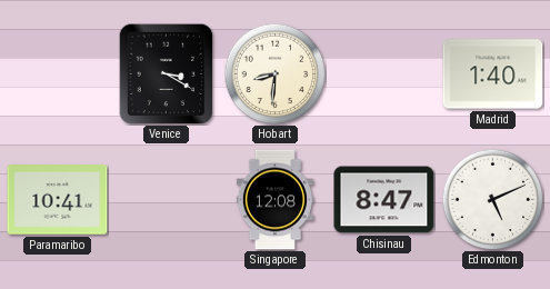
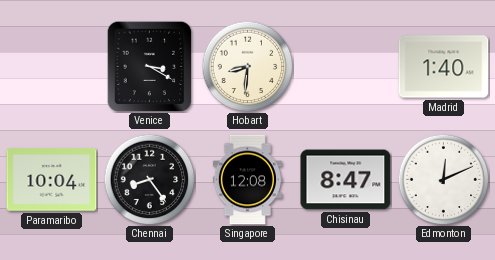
Paramaribo: 10:41 -> 10:04 (52, 180)
Chennai: none -> 8:24 (149, 179)
Edmonton: 5:11 -> 12:11 (443, 179)
